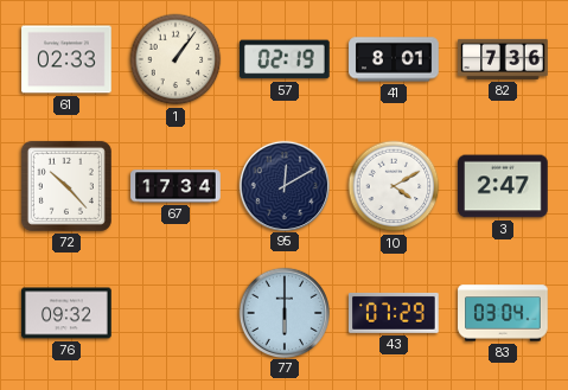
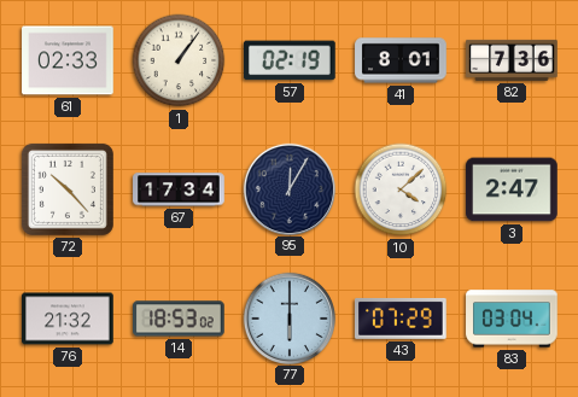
95: 12:10 -> 12:05 (288, 188)
10: 4:10 -> 4:08 (401, 189)
76: 09:32 -> 21:32 (68, 319)
14: none -> 18:53 (180, 319)
